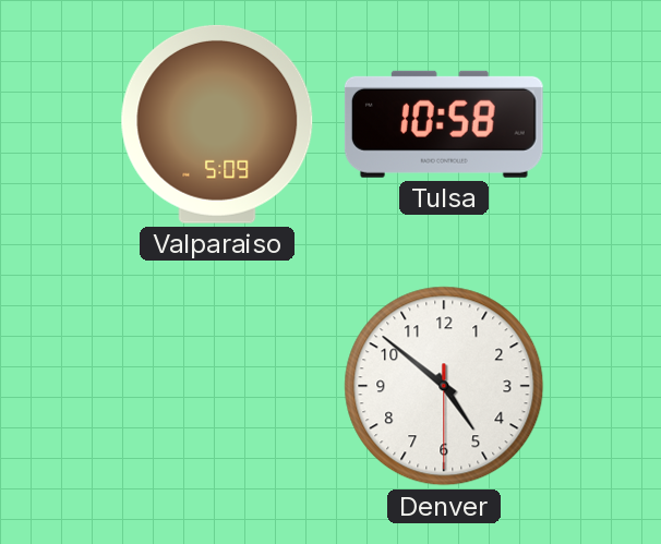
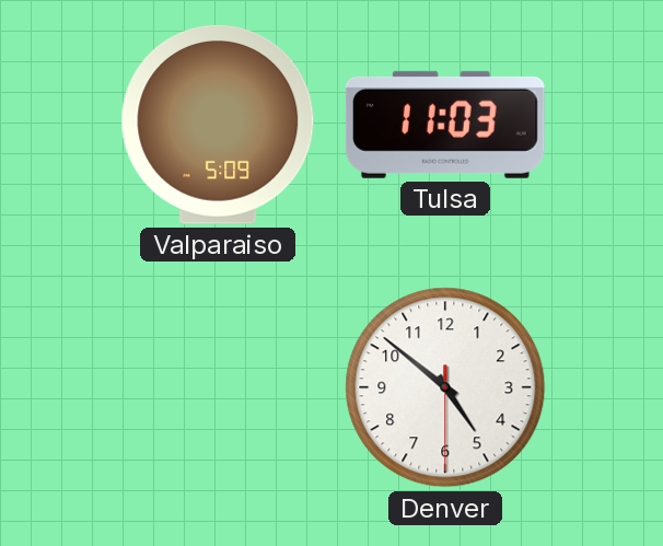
Tulsa: 10:58 -> 11:03 (445, 125)
